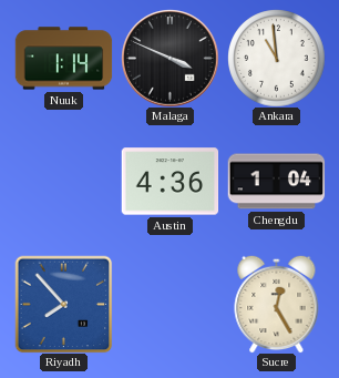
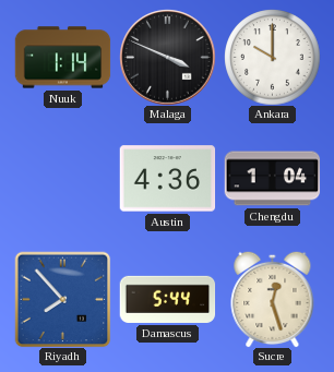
Ankara: 10:59 -> 10:00 (272, 57)
Damascus: none -> 5:44 (167, 299)
Sucre: 12:25 -> 12:27 (273, 299)
